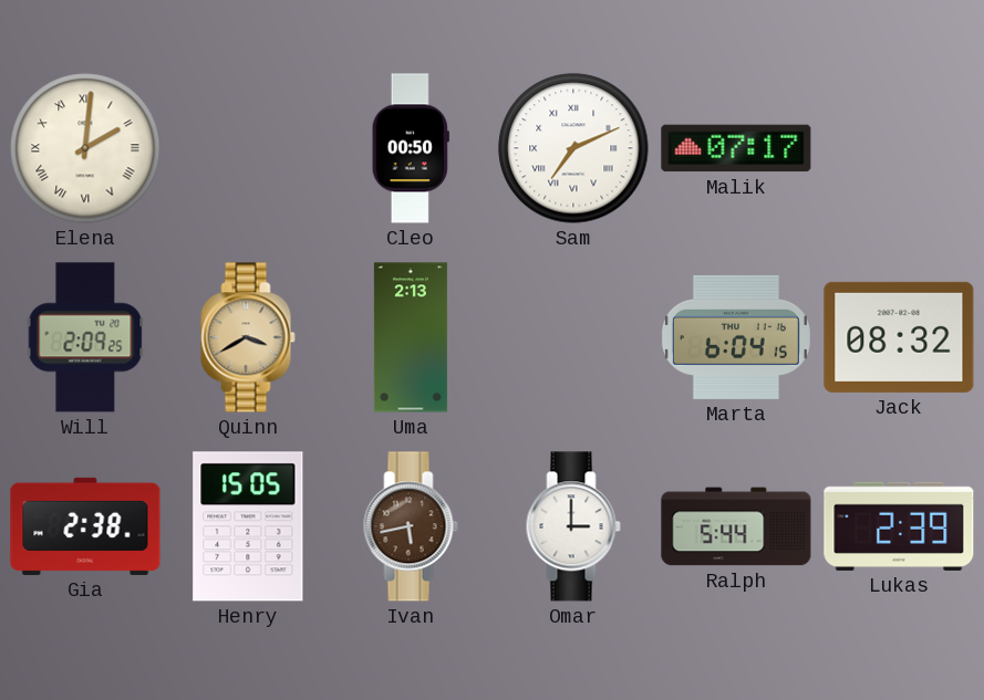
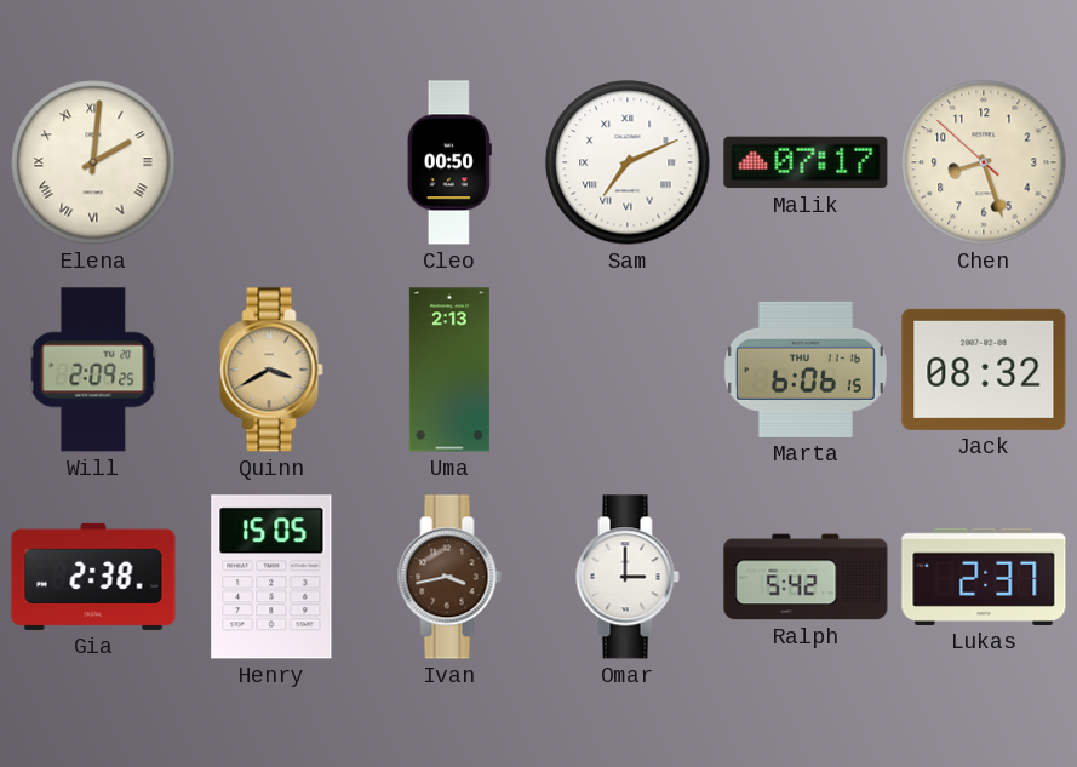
Chen: none -> 8:26 (984, 162)
Marta: 6:04 -> 6:06 (806, 370)
Ivan: 5:43 -> 3:43 (449, 577)
Ralph: 5:44 -> 5:42 (806, 577)
Lukas: 2:39 -> 2:37 (984, 577)
